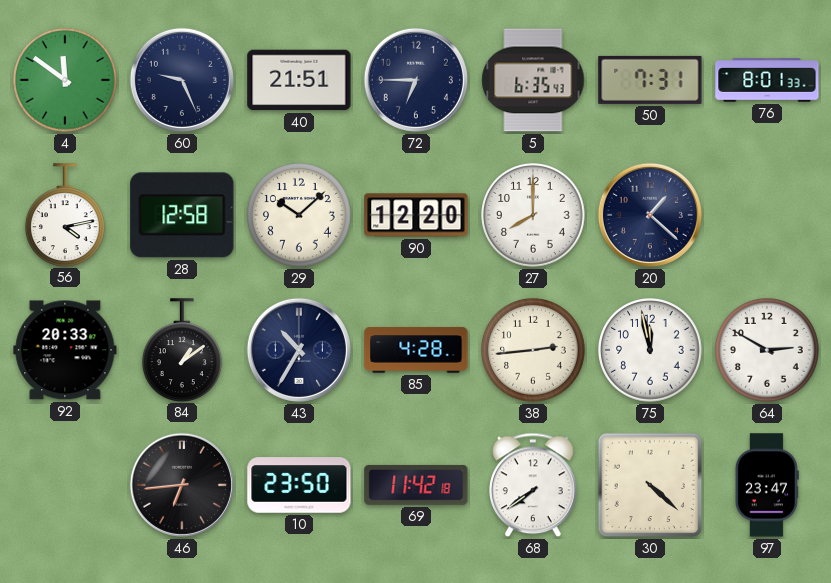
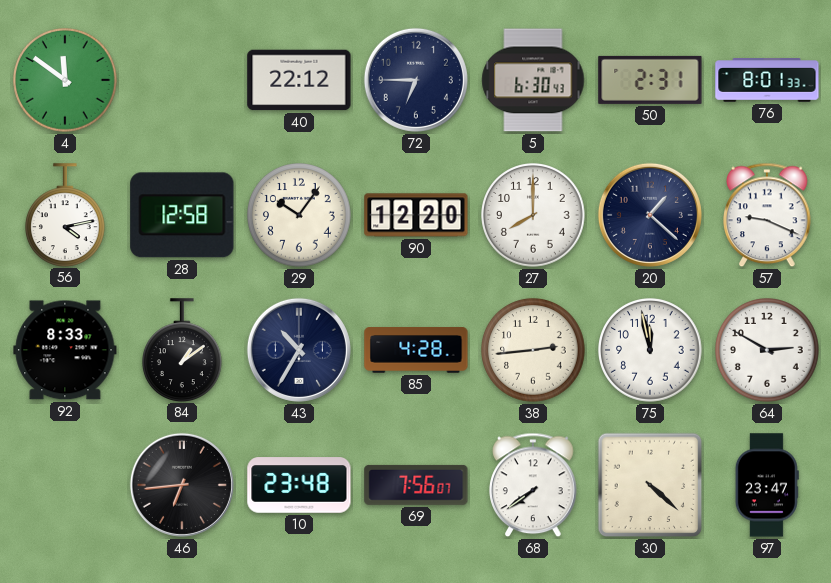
60: 9:26 -> none (182, 80)
40: 21:51 -> 22:12 (299, 80)
5: 6:35 -> 6:30 (533, 80)
50: 7:31 -> 2:31 (650, 80)
29: 10:08 -> 10:06 (300, 216)
57: none -> 9:19 (768, 215)
92: 20:33 -> 8:33 (65, 350)
10: 23:50 -> 23:48 (299, 485)
69: 11:42 -> 7:56 (416, 485)
